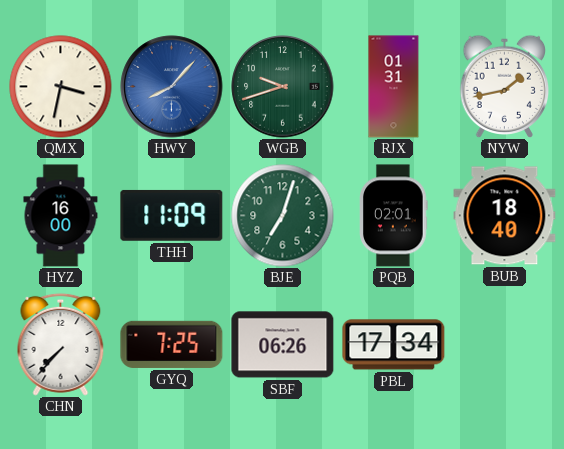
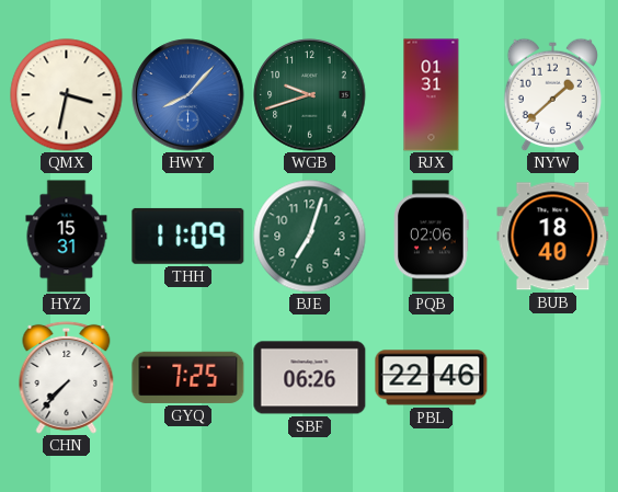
NYW: 1:43 -> 1:38 (553, 94)
HYZ: 16:00 -> 15:31 (67, 237)
PQB: 02:01 -> 02:06 (432, 237)
PBL: 17:34 -> 22:46 (432, 378)
